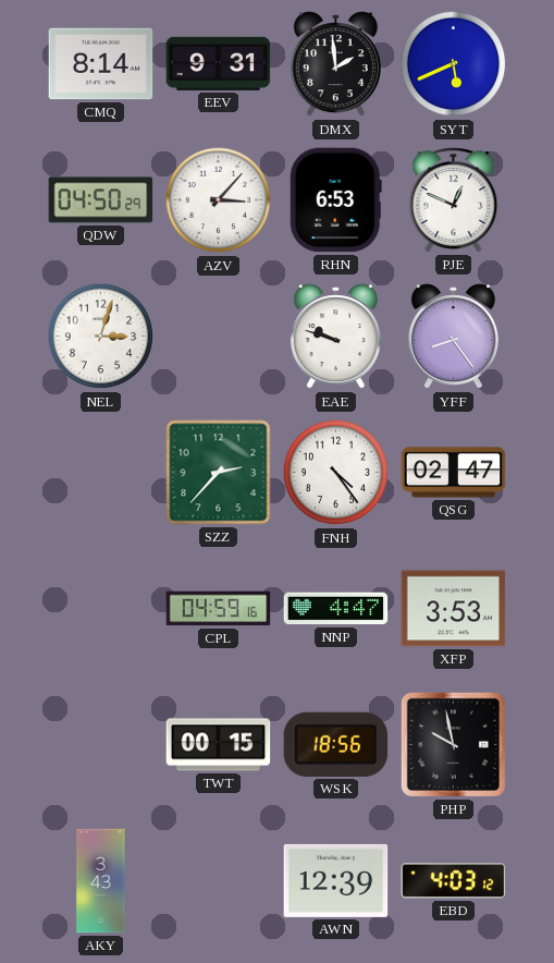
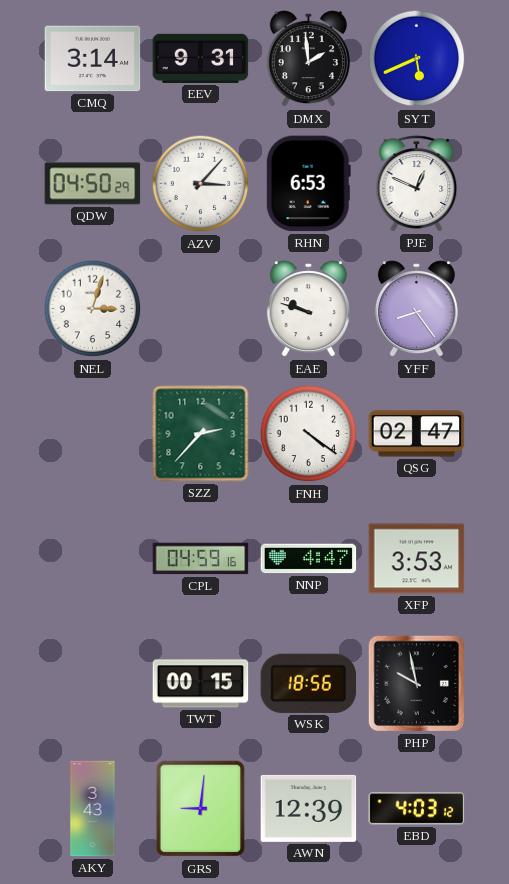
CMQ: 8:14 -> 3:14 (93, 59)
FNH: 4:24 -> 4:21 (309, 434)
GRS: none -> 9:01 (201, 809)
